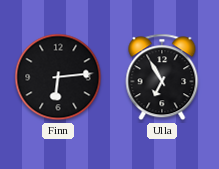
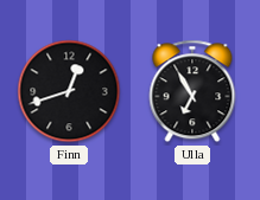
Finn: 6:14 -> 12:42 (69, 91)
